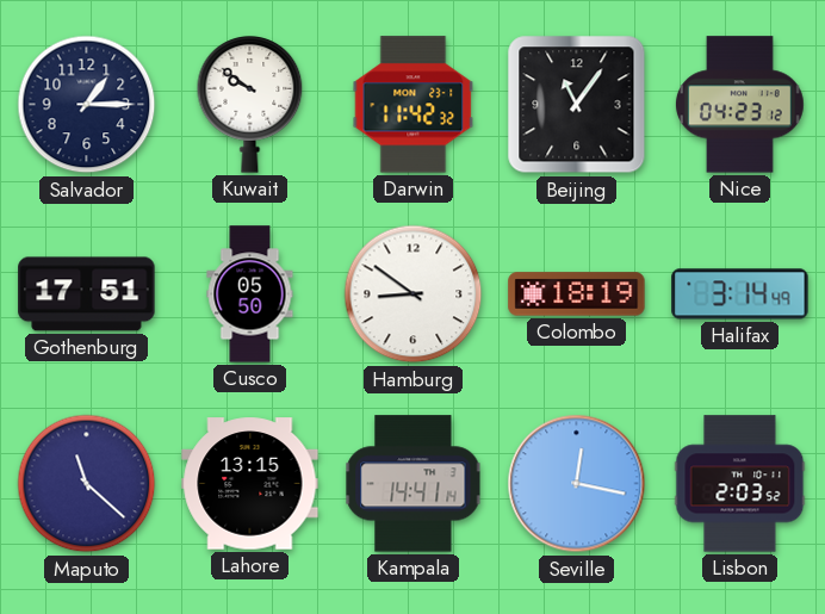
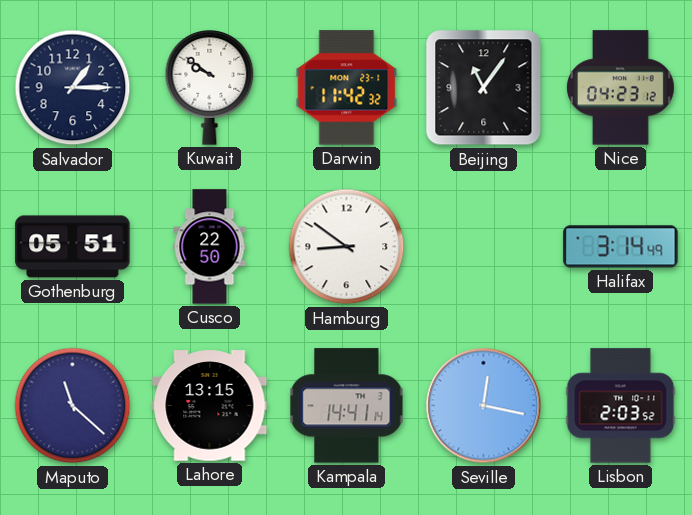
Gothenburg: 17:51 -> 05:51 (73, 247)
Cusco: 05:50 -> 22:50 (210, 247)
Colombo: 18:19 -> none (577, 294)
